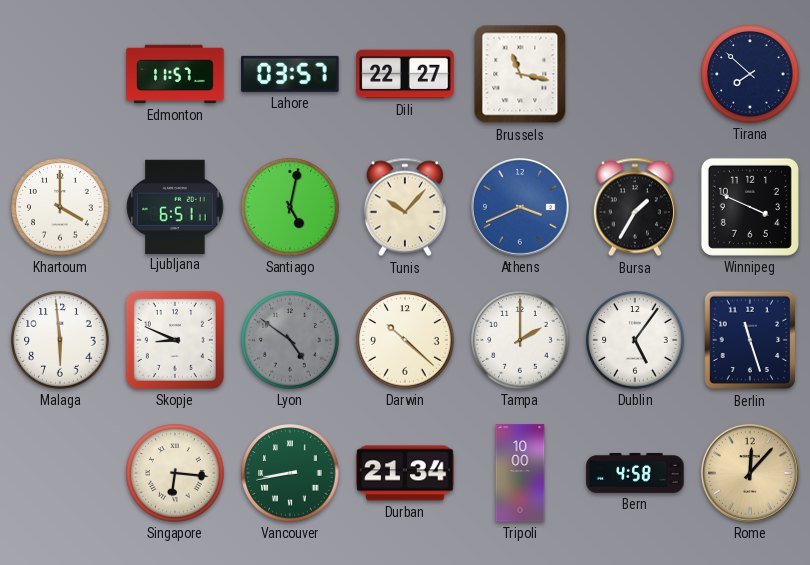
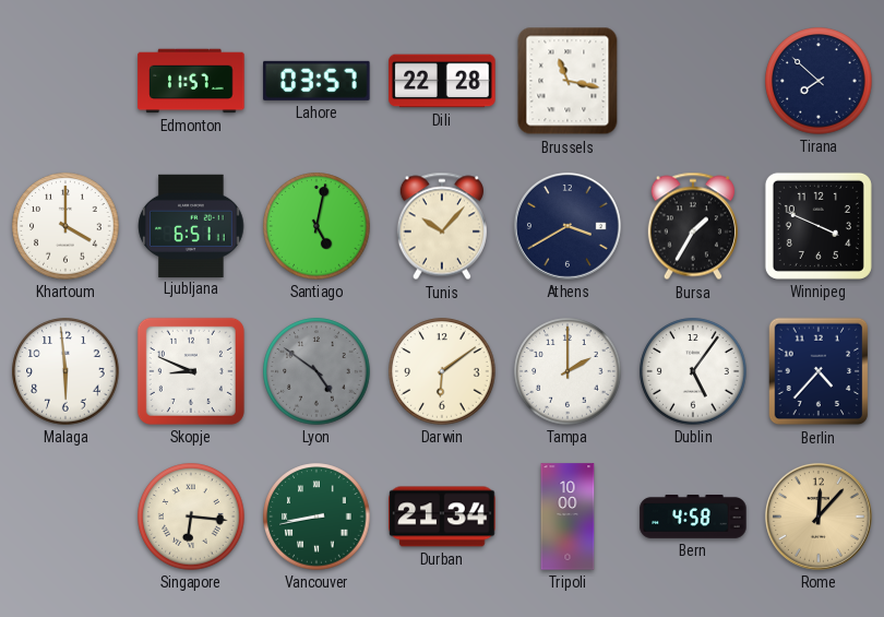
Dili: 22:27 -> 22:28 (442, 81)
Athens: 3:41 -> 3:40 (568, 226)
Athens dial: blue -> navy (568, 226)
Darwin: 10:22 -> 6:09 (442, 371)
Berlin: 11:27 -> 4:37 (819, 371)
